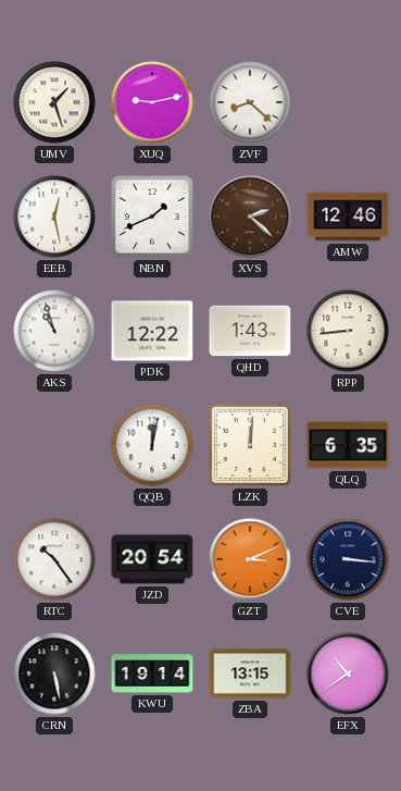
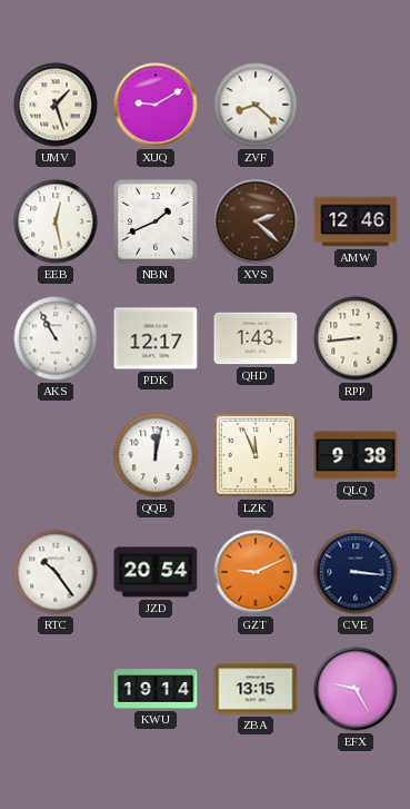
XUQ: 9:13 -> 9:10 (156, 105)
AKS: 10:57 -> 10:55 (56, 338)
PDK: 12:22 -> 12:17 (156, 338)
LZK: 12:01 -> 11:56 (256, 455)
QLQ: 6:35 -> 9:38 (356, 455)
GZT: 3:11 -> 9:11 (256, 572)
CRN: 5:28 -> none (54, 673)
EFX: 10:39 -> 9:25 (356, 689)
